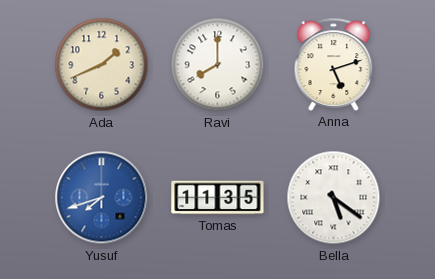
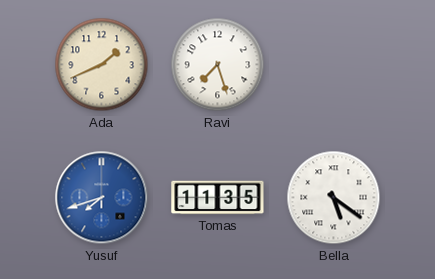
Ravi: 8:00 -> 7:27 (218, 65)
Anna: 5:12 -> none (334, 64)
